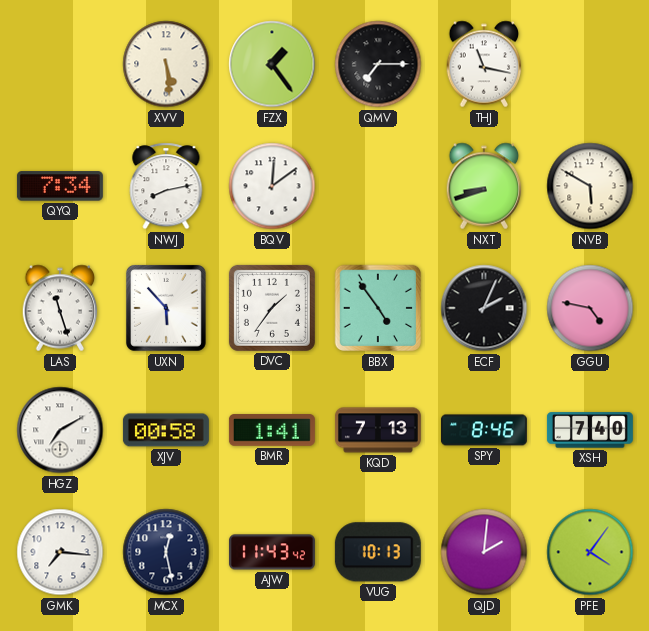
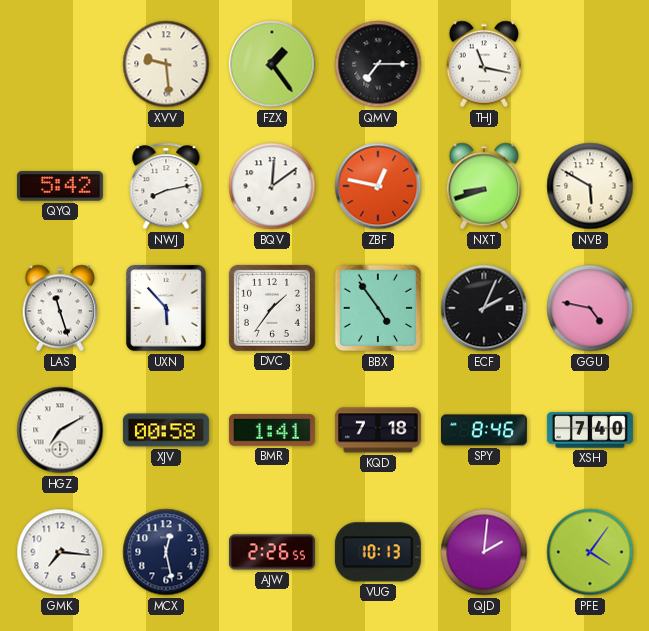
XVV: 5:29 -> 9:29 (166, 64)
QYQ: 7:34 -> 5:42 (60, 186)
ZBF: none -> 12:47 (378, 186)
KQD: 7:13 -> 7:18 (378, 430)
AJW: 11:43 -> 2:26 (272, 552)
